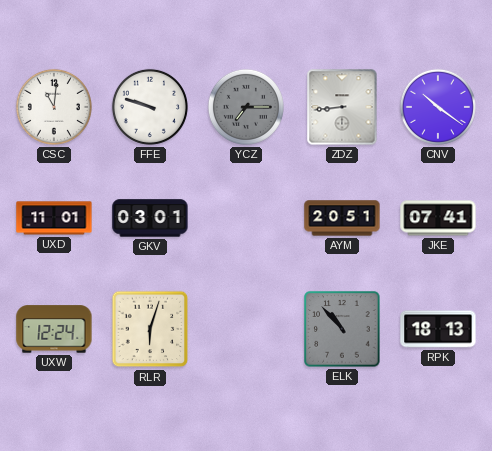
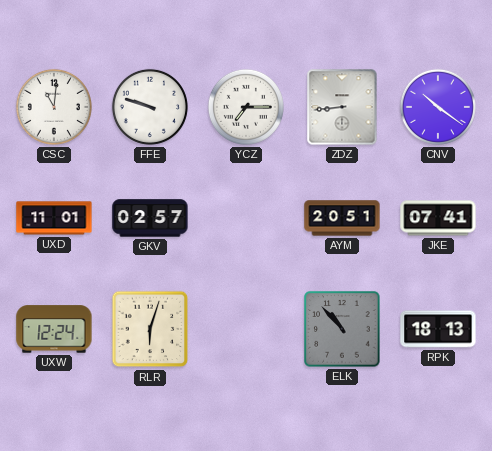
YCZ dial: grey -> white (246, 107)
GKV: 03:01 -> 02:57 (150, 218)
